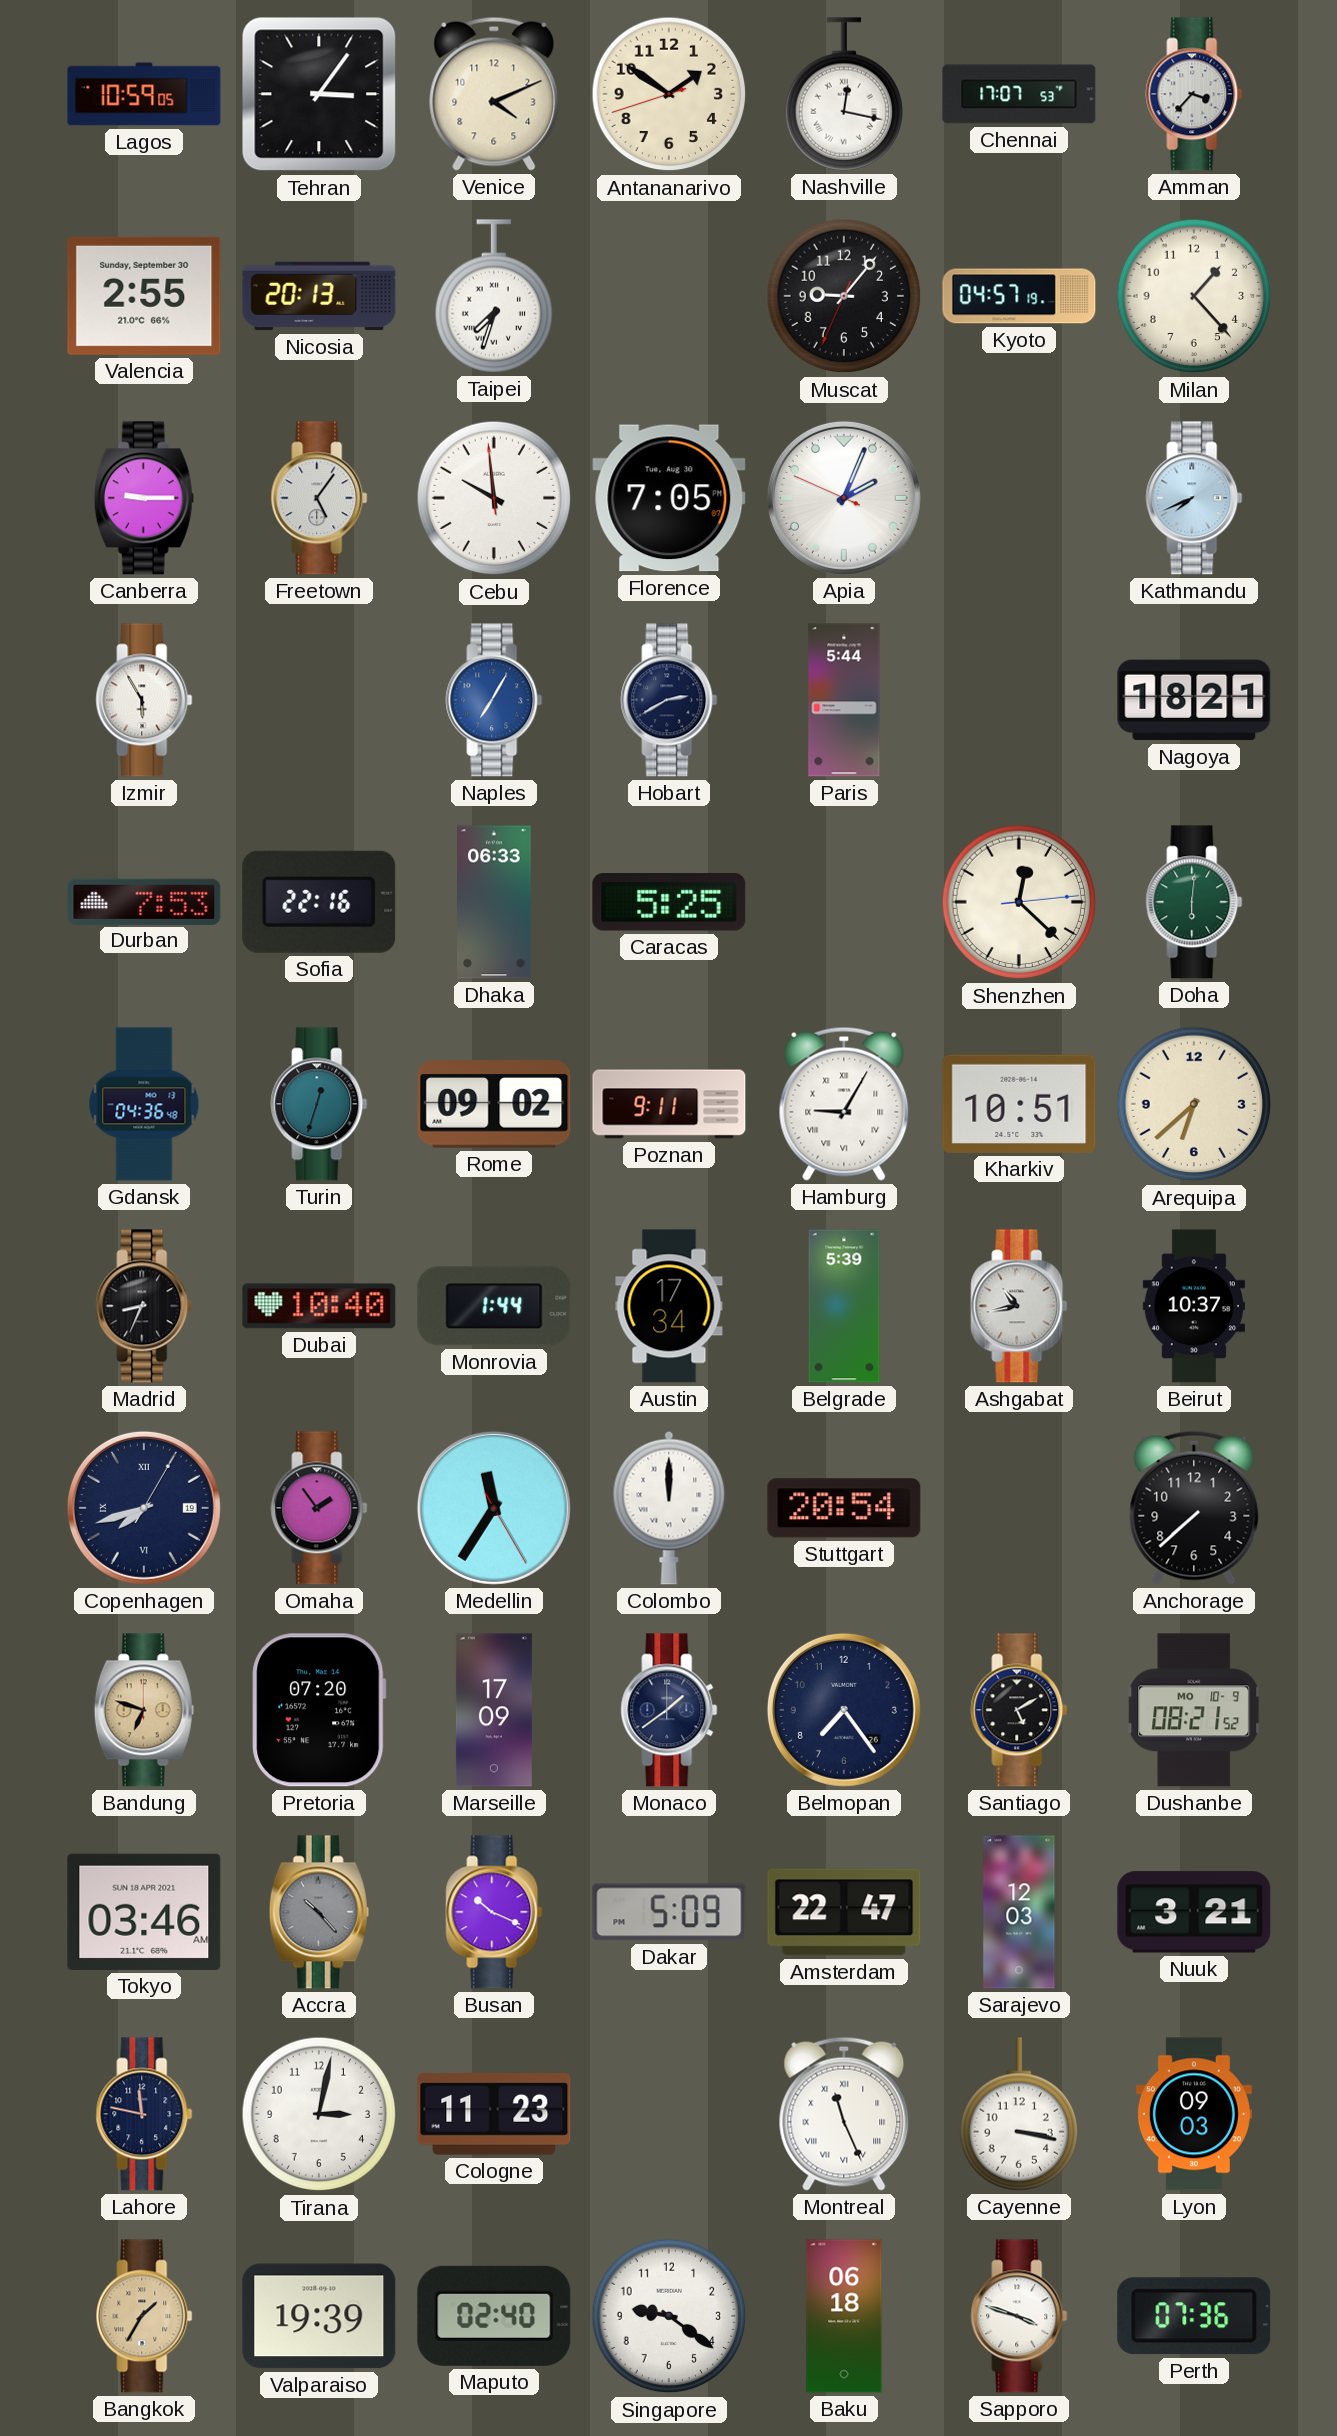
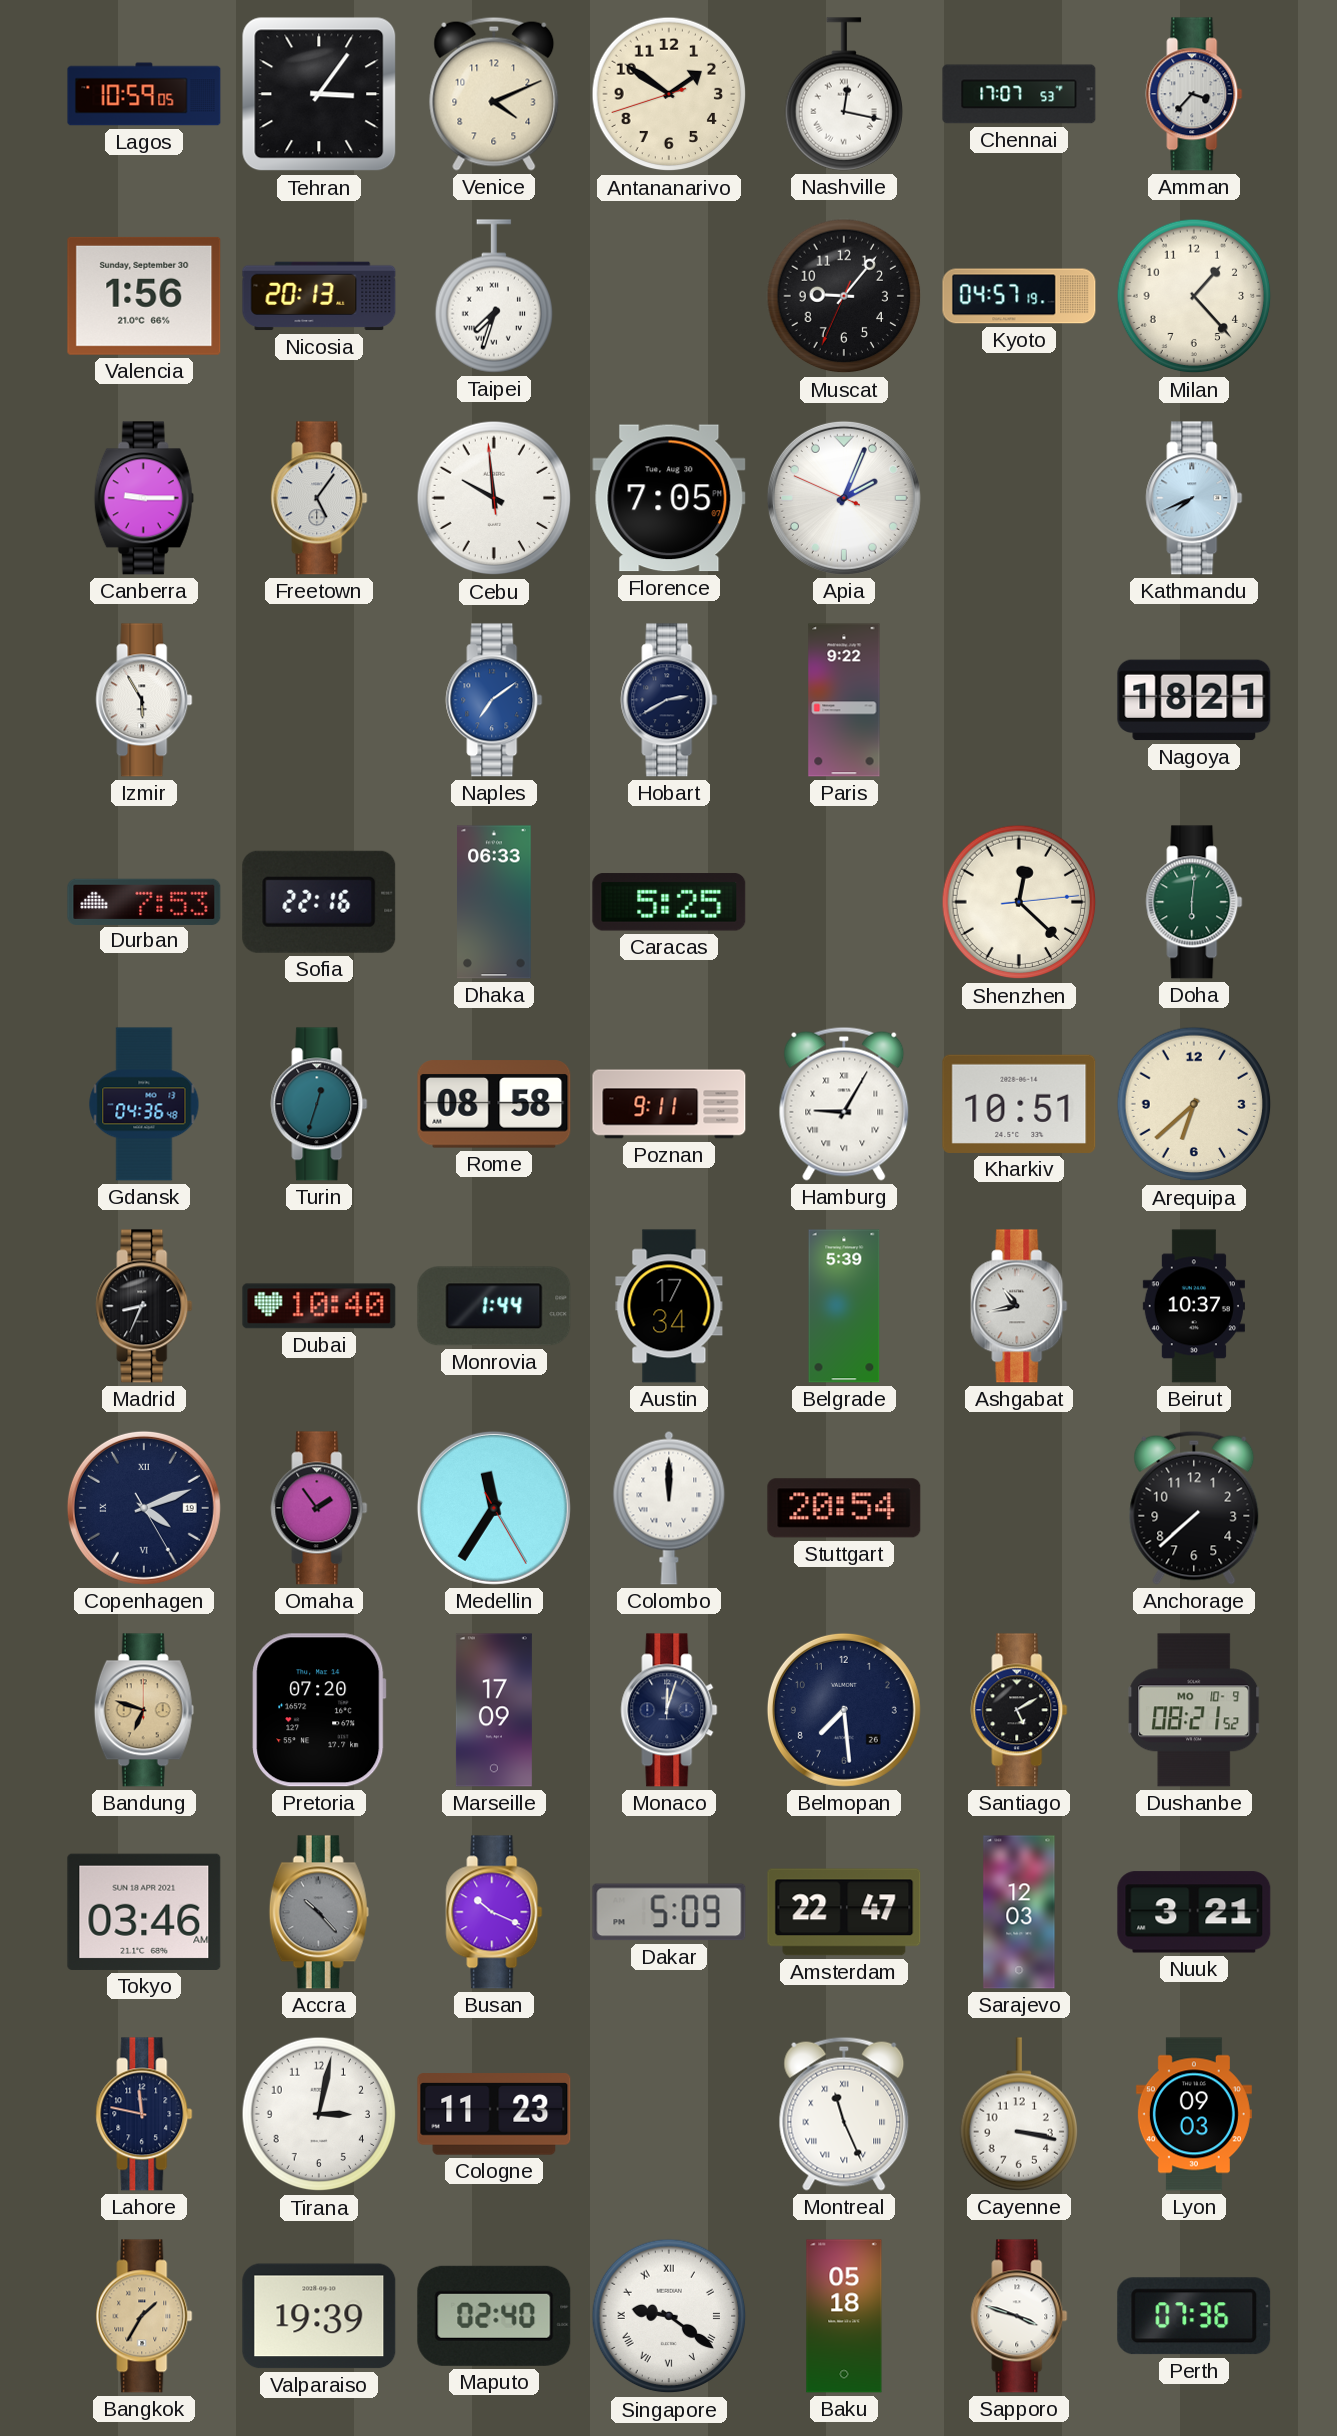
Valencia: 2:55 -> 1:56 (144, 296)
Naples: 7:05 -> 7:09 (494, 700)
Paris: 5:44 -> 9:22 (844, 700)
Rome: 09:02 -> 08:58 (494, 1104)
Copenhagen: 7:42 -> 4:11 (144, 1508)
Monaco: 1:39 -> 12:03 (669, 1710)
Belmopan: 7:24 -> 7:29 (844, 1710)
Singapore numerals: Arabic -> Roman (669, 2316)
Baku: 06:18 -> 05:18 (844, 2316)
